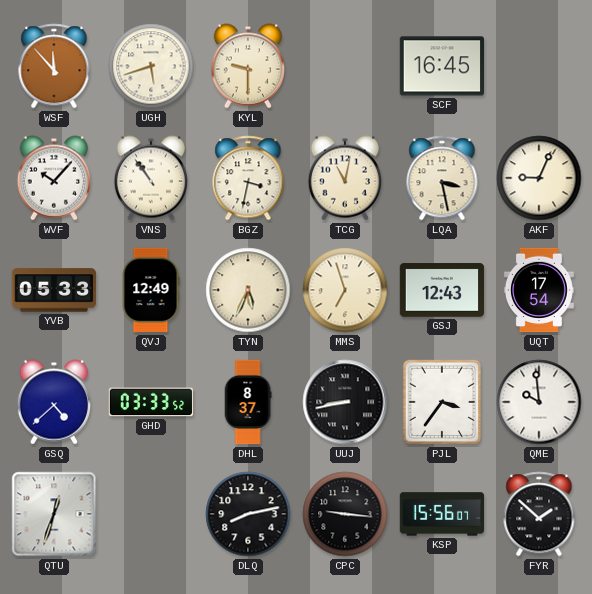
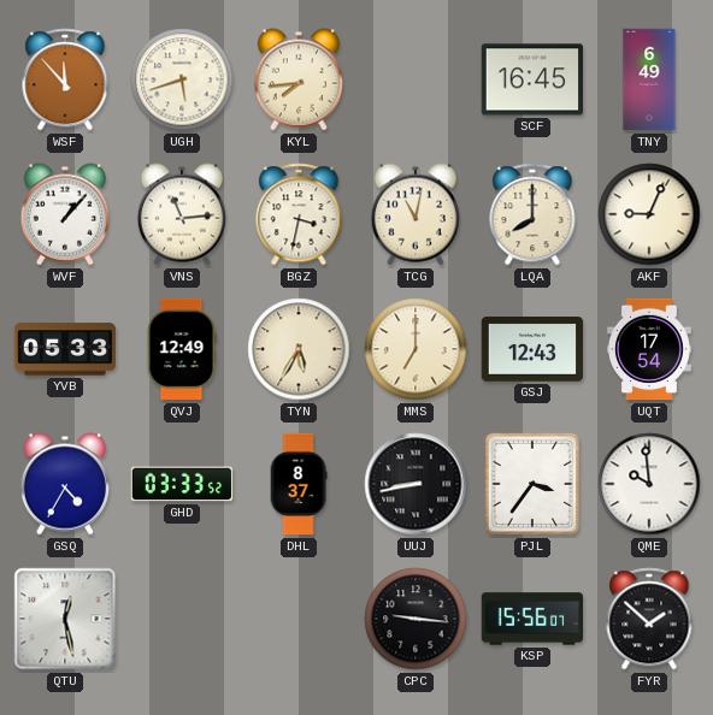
KYL: 9:30 -> 7:44 (297, 79)
TNY: none -> 6:49 (649, 79)
WVF: 10:07 -> 1:07 (64, 214)
VNS: 10:54 -> 11:14 (181, 214)
LQA: 3:28 -> 8:00 (532, 214)
TYN: 5:34 -> 5:35 (299, 349)
MMS: 6:57 -> 7:00 (416, 349)
GSQ: 4:38 -> 4:35 (64, 484)
QTU: 12:33 -> 12:28 (65, 619)
DLQ: 8:13 -> none (248, 514)
